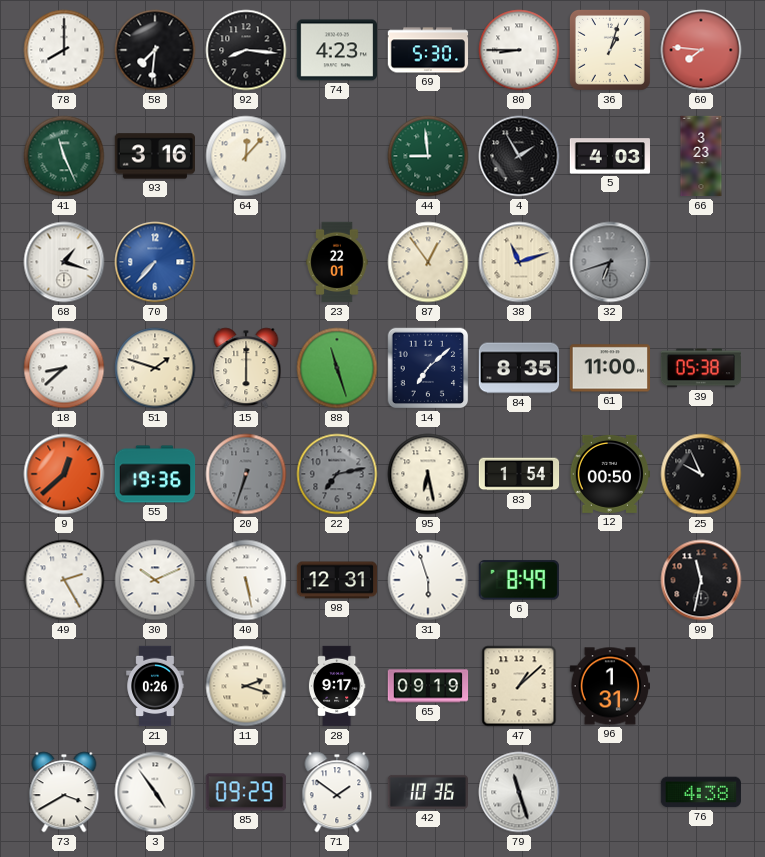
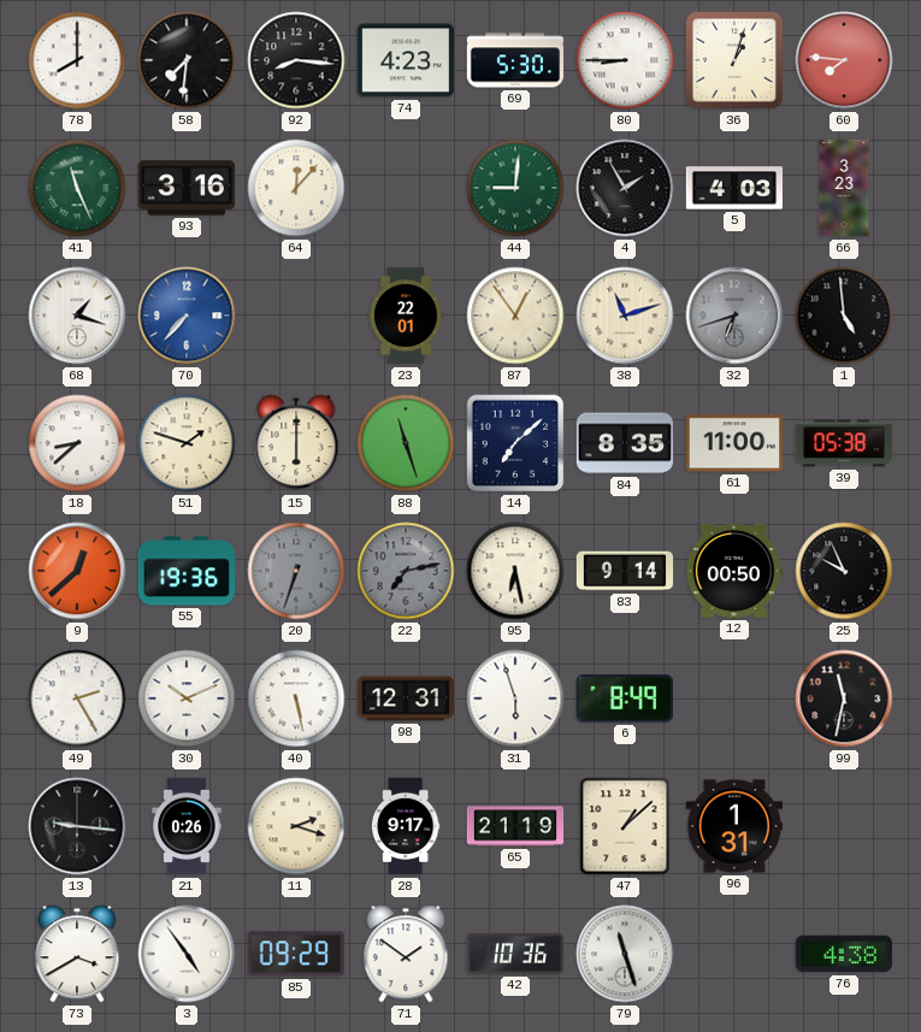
44: 8:59 -> 9:01 (515, 188)
1: none -> 4:59 (844, 316)
83: 1:54 -> 9:14 (625, 571)
13: none -> 9:16 (77, 826)
65: 09:19 -> 21:19 (515, 826)
